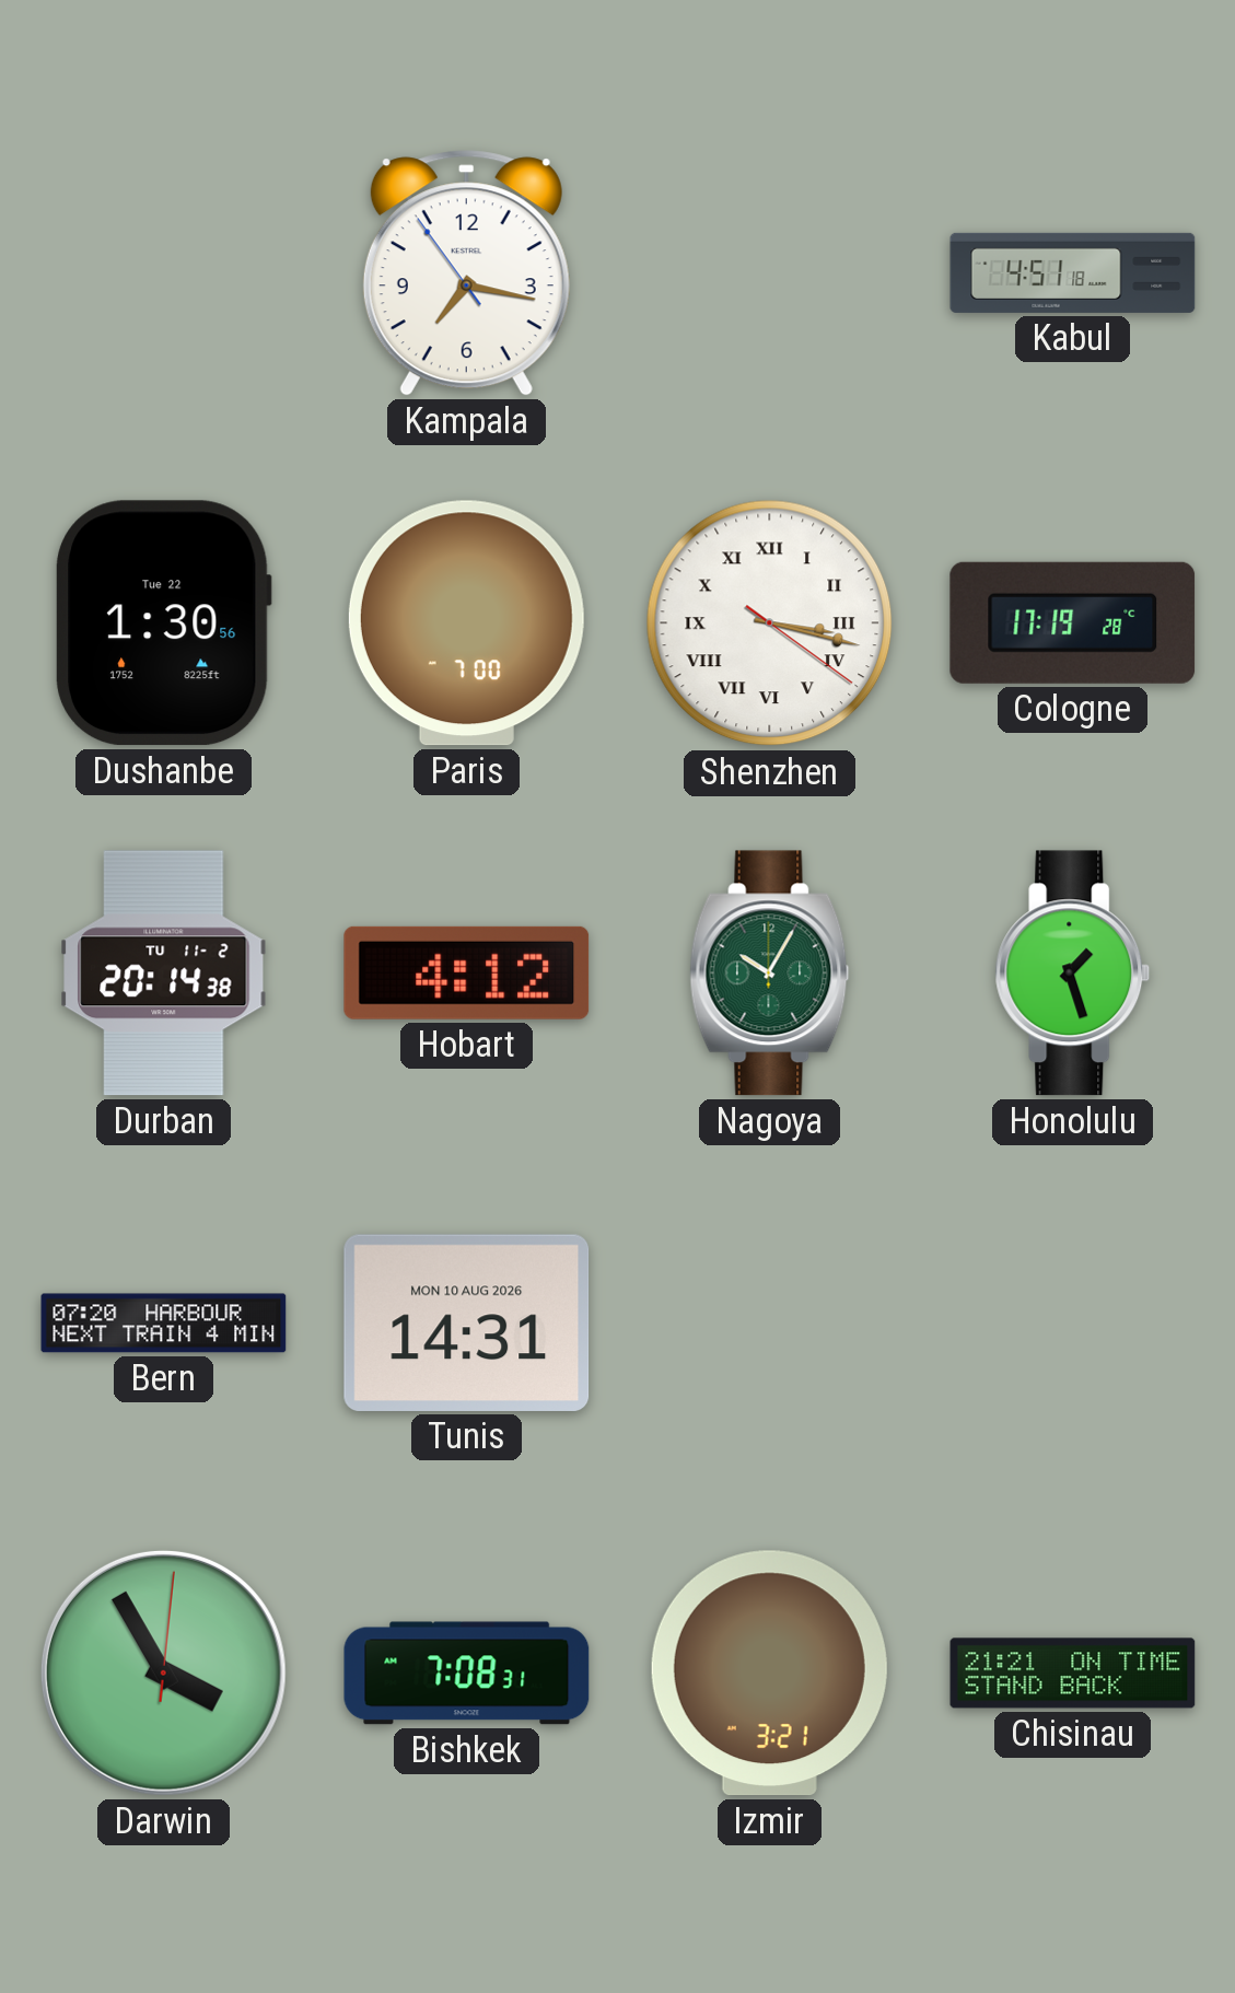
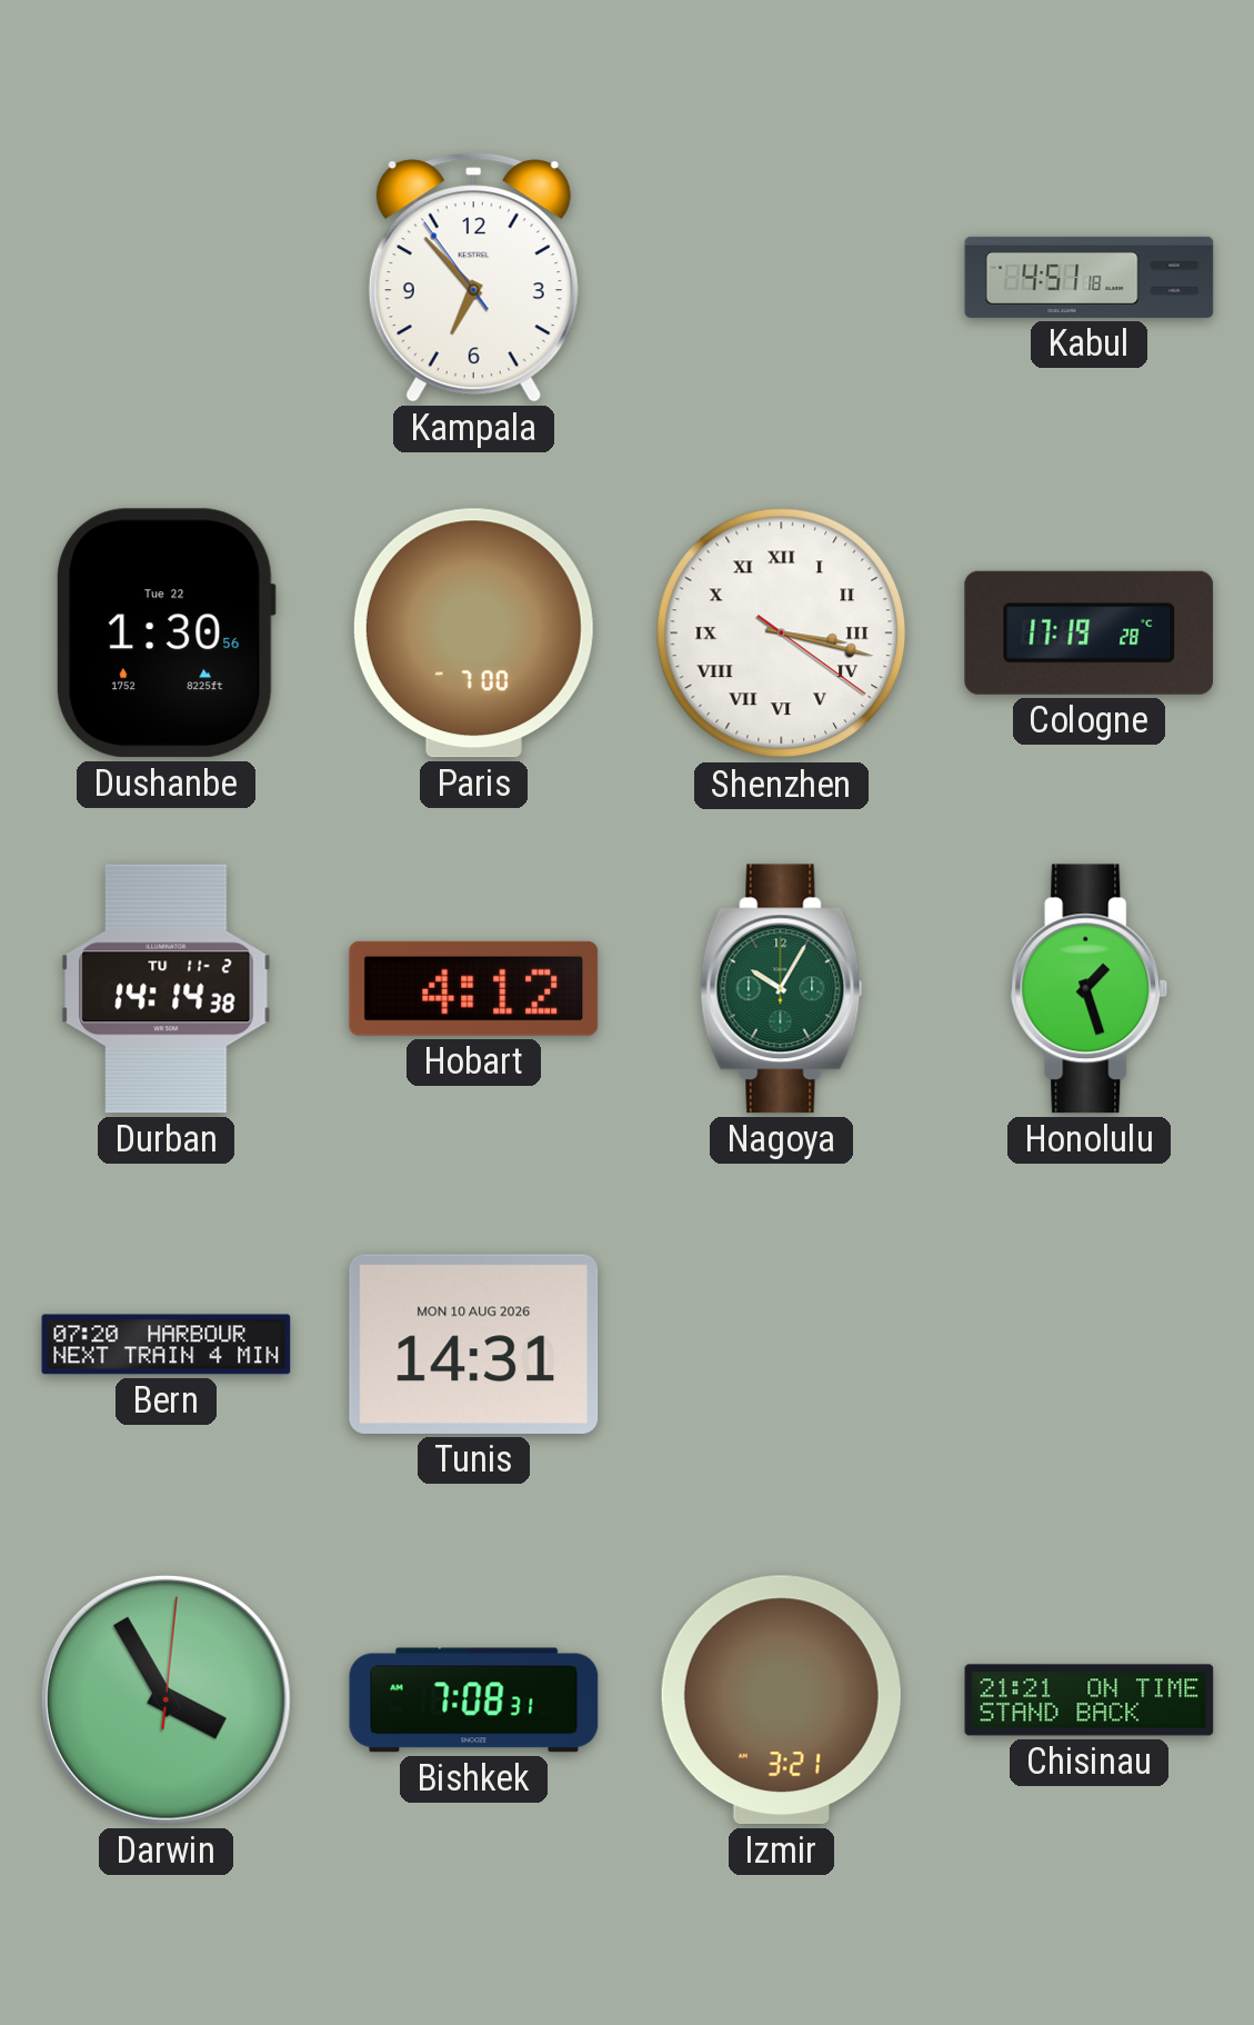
Kampala: 7:16 -> 6:52 (473, 278)
Durban: 20:14 -> 14:14 (167, 989)
